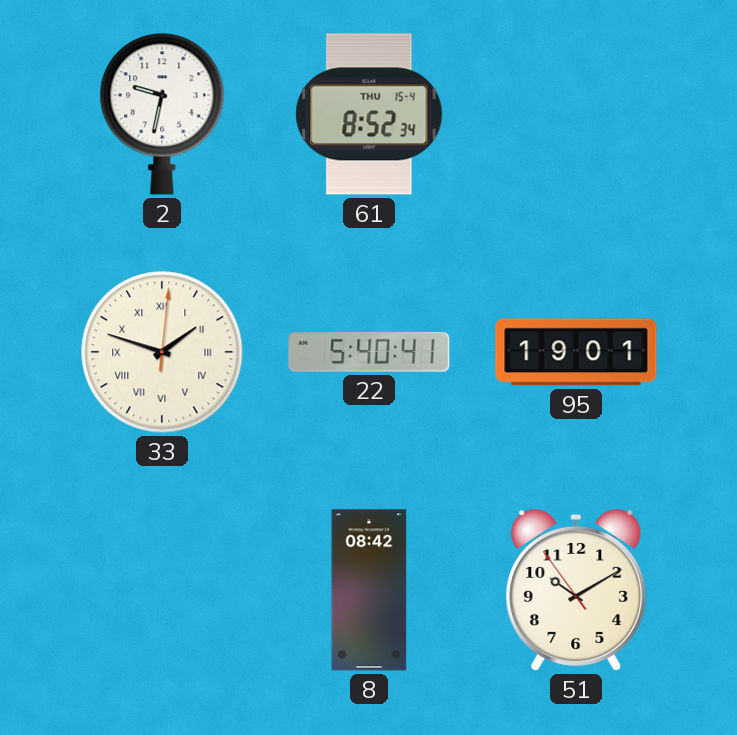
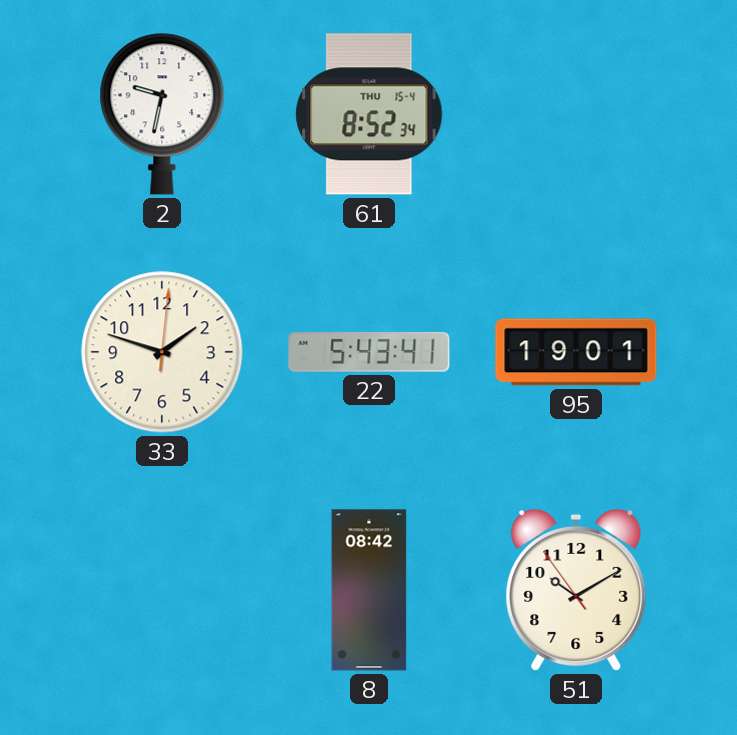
33 numerals: Roman -> Arabic (162, 352)
22: 5:40 -> 5:43 (369, 352)
